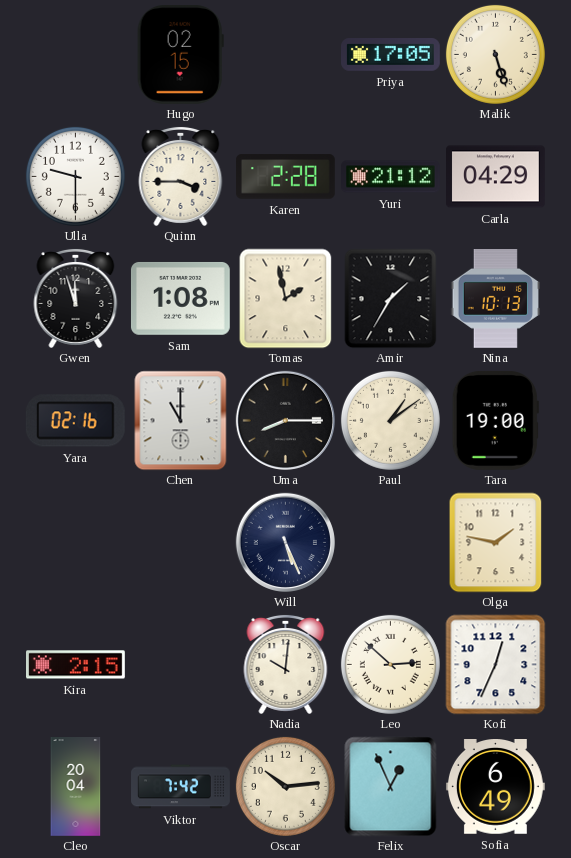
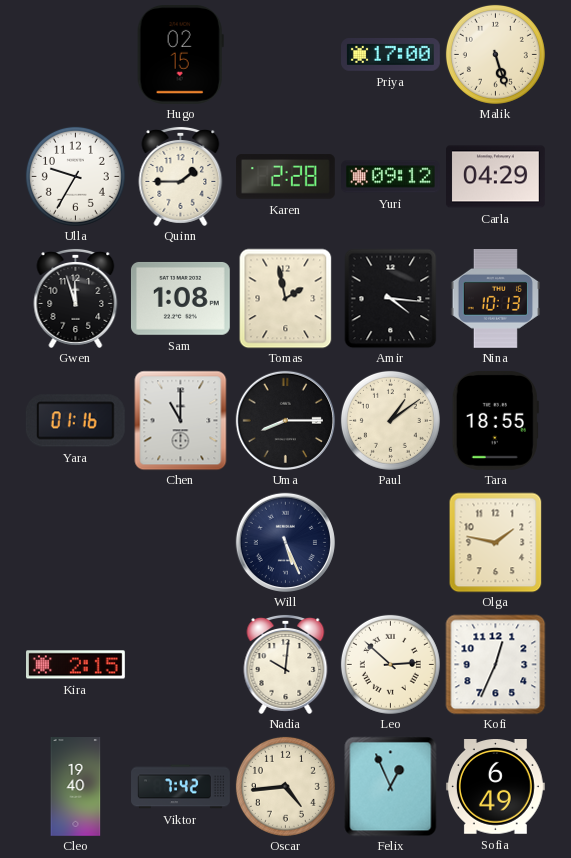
Priya: 17:05 -> 17:00 (391, 55)
Ulla: 9:30 -> 9:35 (75, 176)
Quinn: 3:45 -> 1:45 (181, 176)
Yuri: 21:12 -> 09:12 (391, 177)
Amir: 1:35 -> 4:16 (391, 298)
Yara: 02:16 -> 01:16 (75, 421)
Tara: 19:00 -> 18:55 (495, 420)
Cleo: 20:04 -> 19:40 (76, 787)
Oscar: 10:14 -> 4:44 (285, 786)
